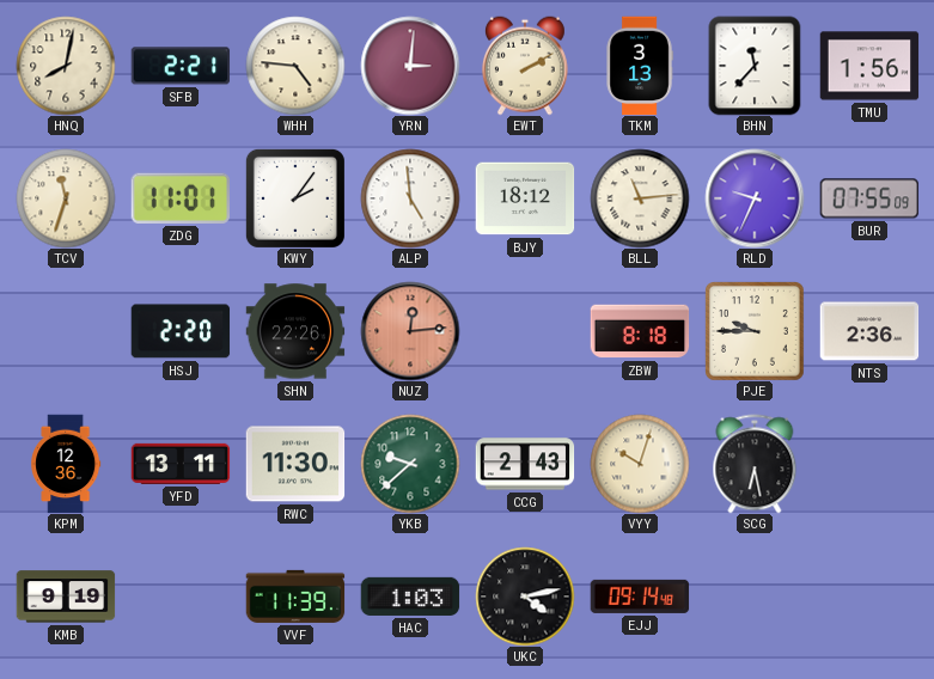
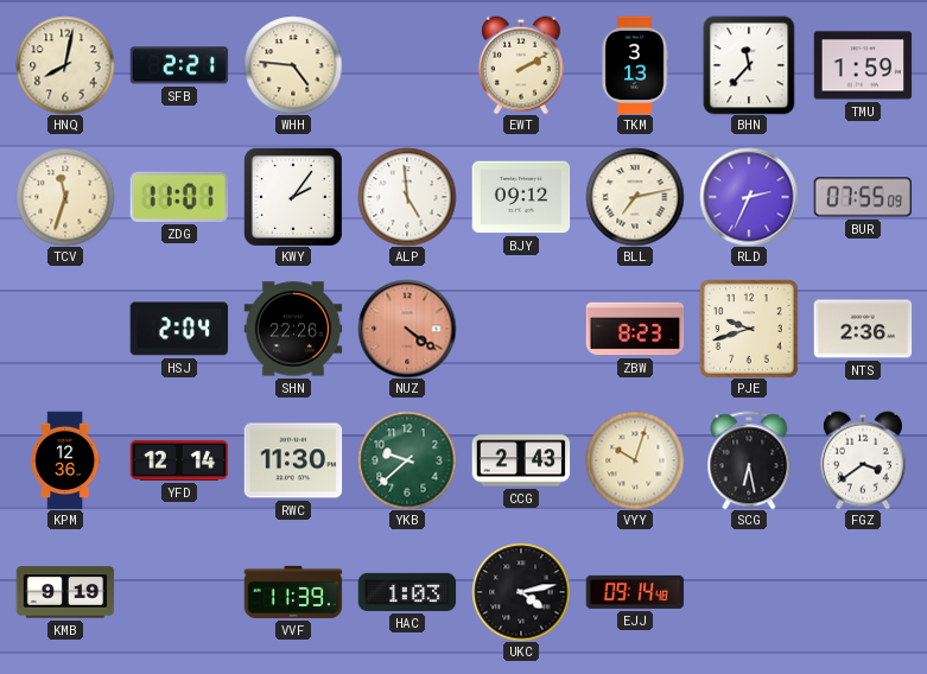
YRN: 3:01 -> none (410, 66)
TMU: 1:56 -> 1:59 (863, 65)
BJY: 18:12 -> 09:12 (521, 197)
BLL: 11:14 -> 7:13 (635, 197)
RLD: 9:34 -> 2:34 (749, 197)
HSJ: 2:20 -> 2:04 (179, 329)
NUZ: 12:14 -> 4:21 (407, 329)
ZBW: 8:18 -> 8:23 (635, 329)
PJE: 9:45 -> 9:42 (749, 329)
YFD: 13:11 -> 12:14 (179, 460)
FGZ: none -> 3:39 (863, 460)
